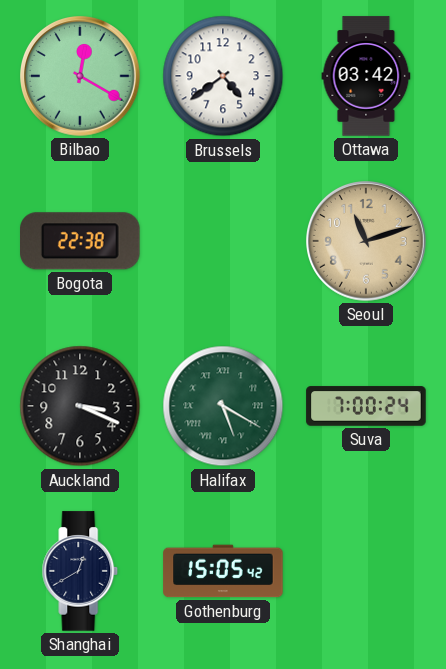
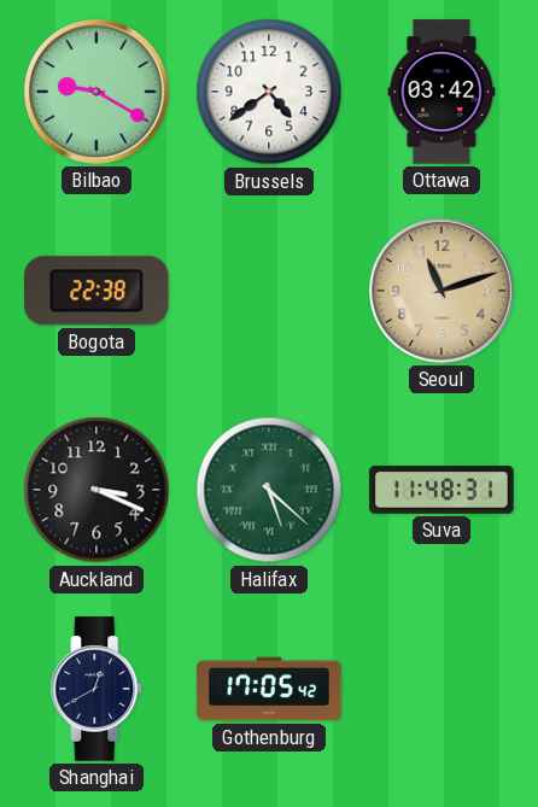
Bilbao: 12:20 -> 9:20 (98, 93)
Halifax: 5:20 -> 5:22 (269, 490)
Suva: 7:00 -> 11:48 (441, 490)
Gothenburg: 15:05 -> 17:05 (269, 689)
